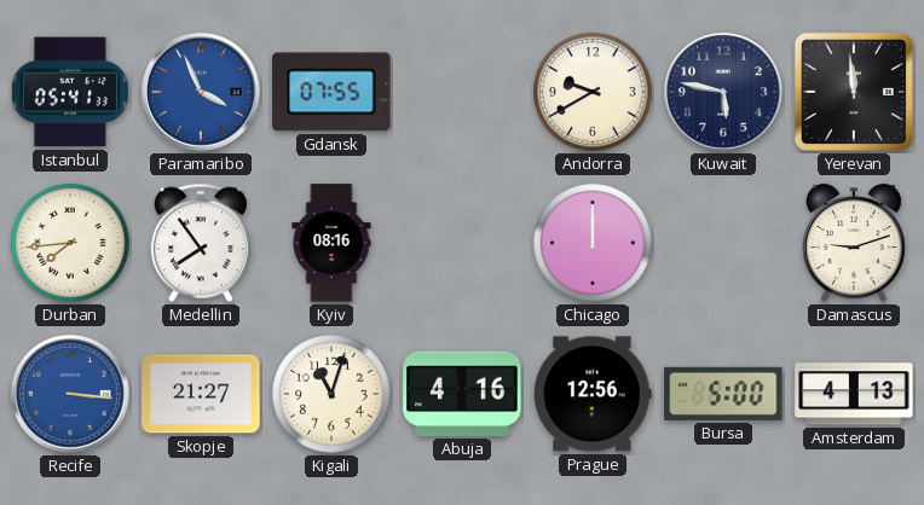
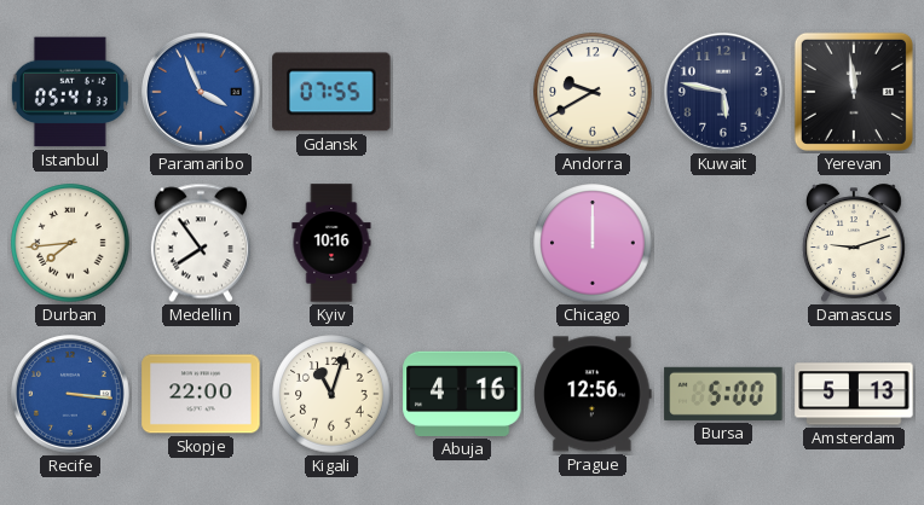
Kyiv: 08:16 -> 10:16 (331, 243)
Skopje: 21:27 -> 22:00 (201, 394)
Amsterdam: 4:13 -> 5:13 (854, 394)
